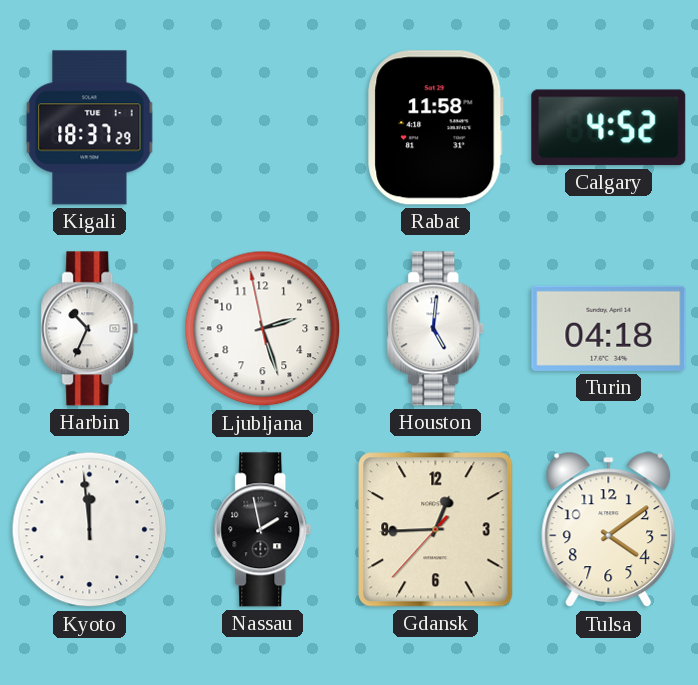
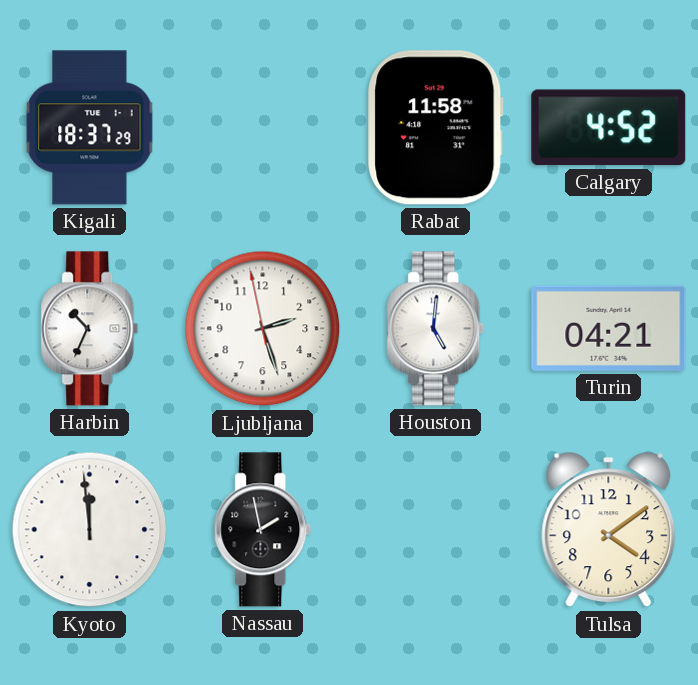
Turin: 04:18 -> 04:21 (609, 328)
Gdansk: 12:44 -> none (436, 530)
